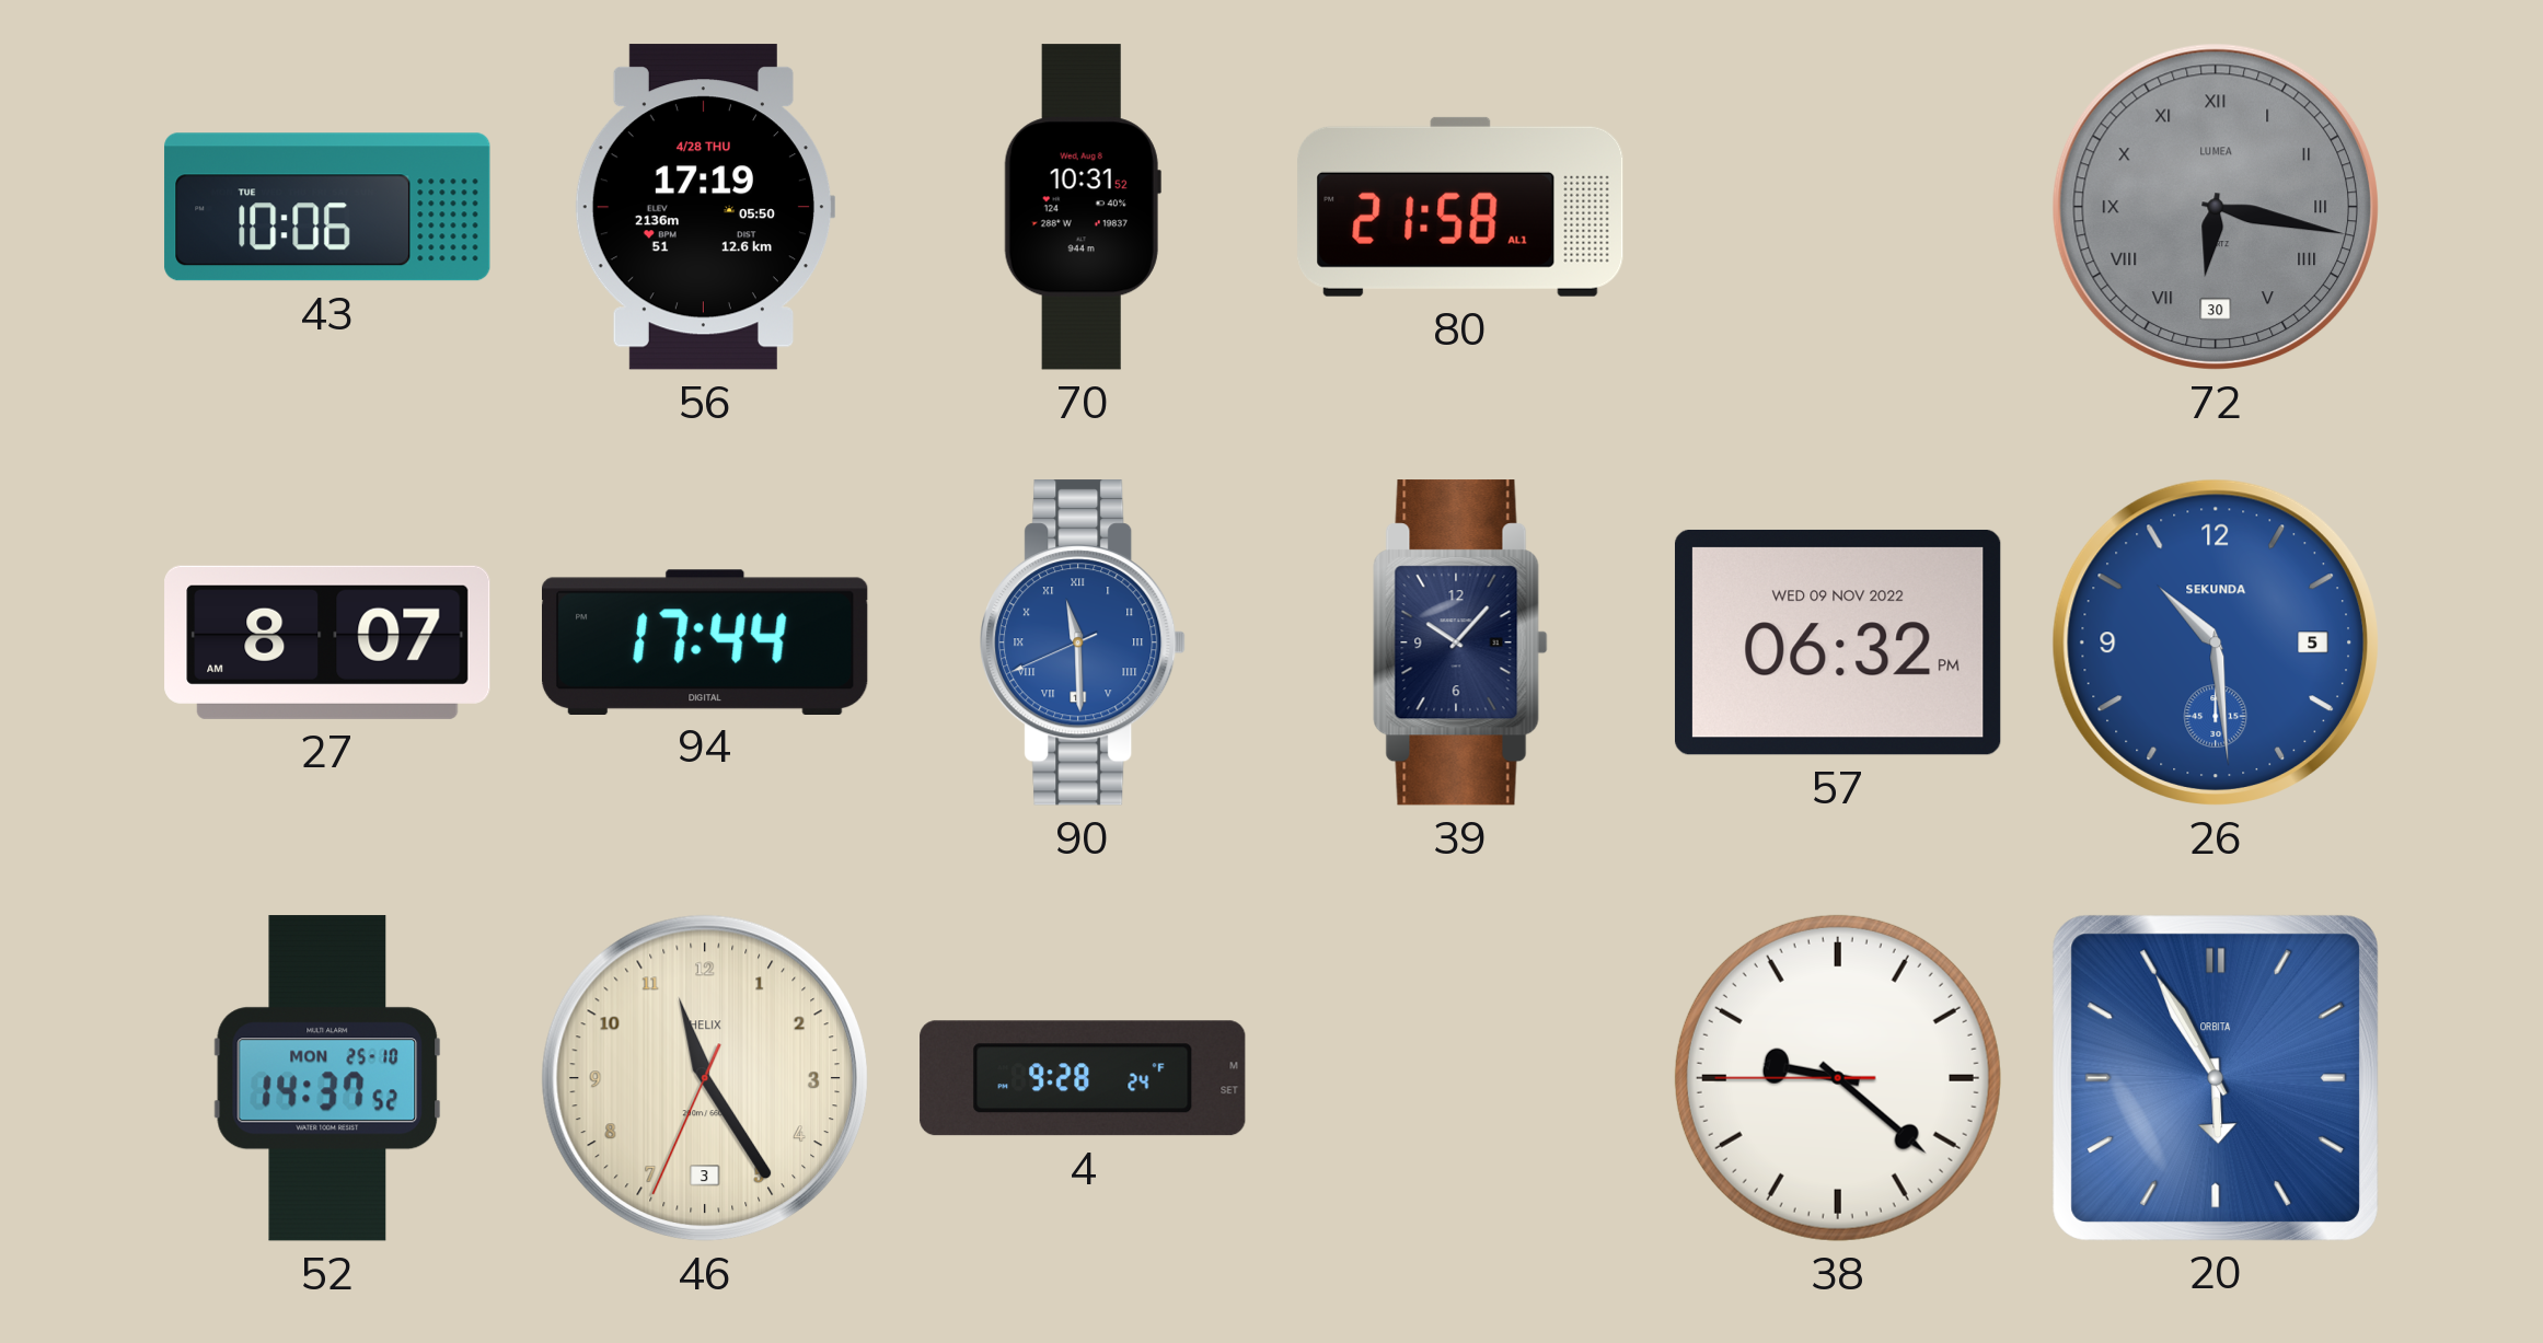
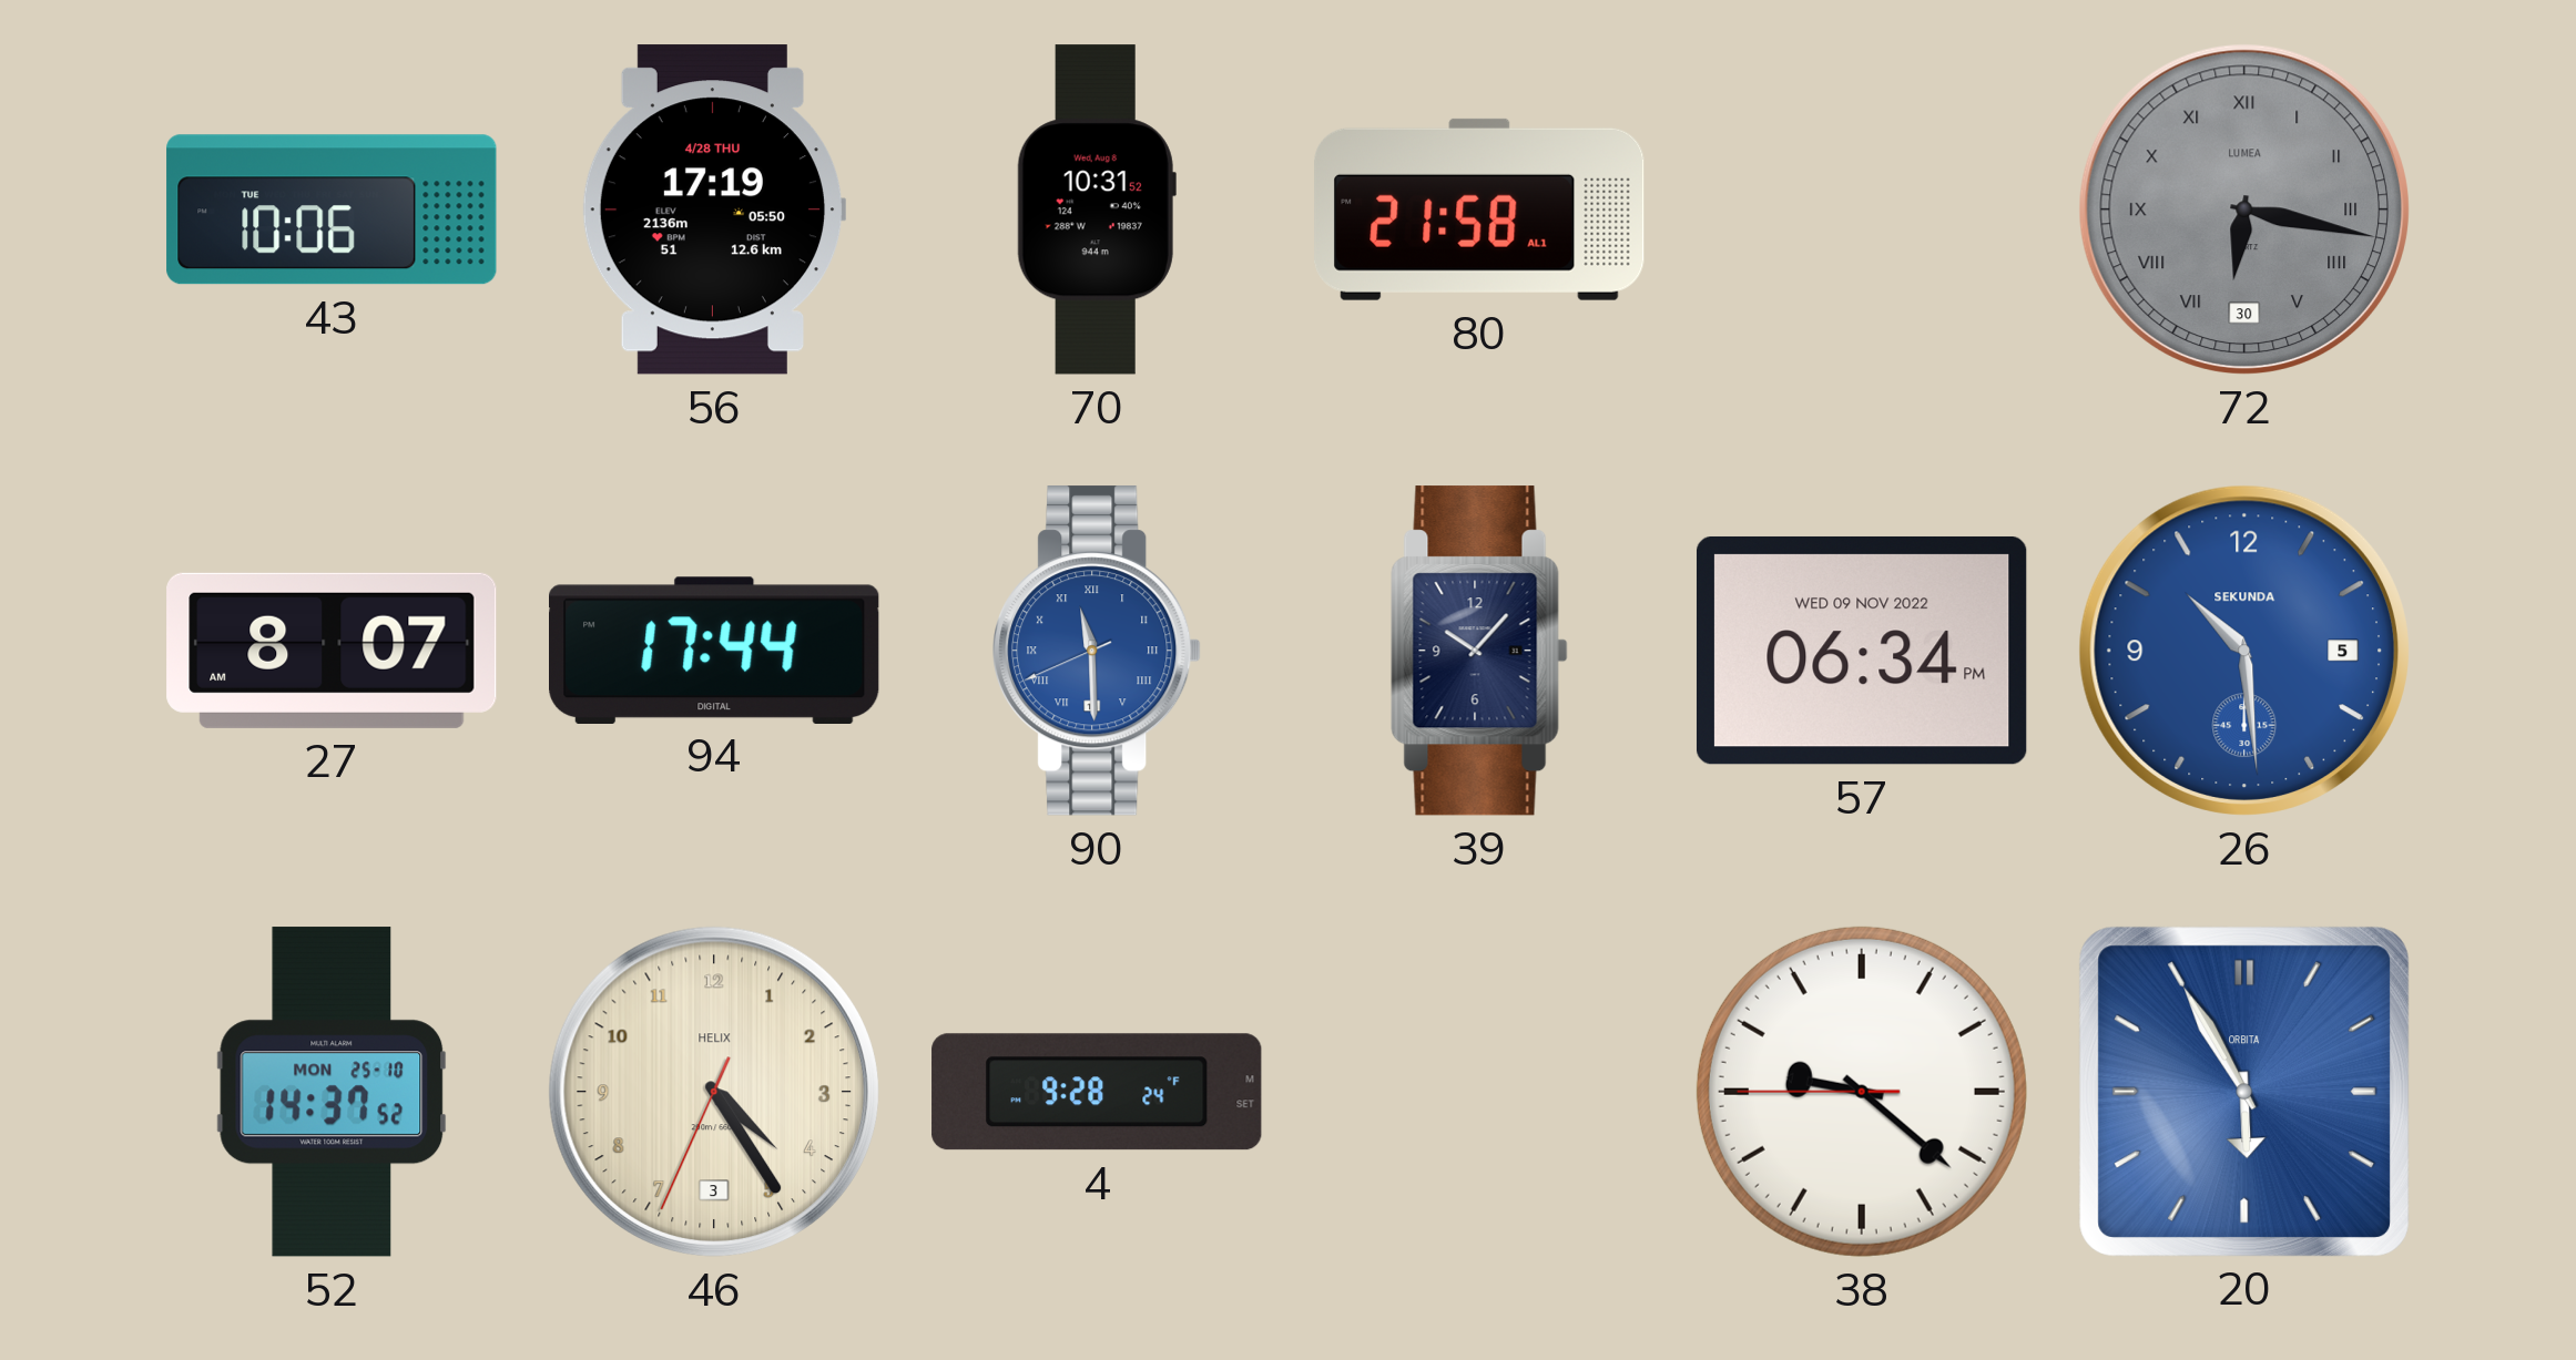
57: 06:32 -> 06:34 (1862, 651)
46: 11:24 -> 4:24 (714, 1092)
